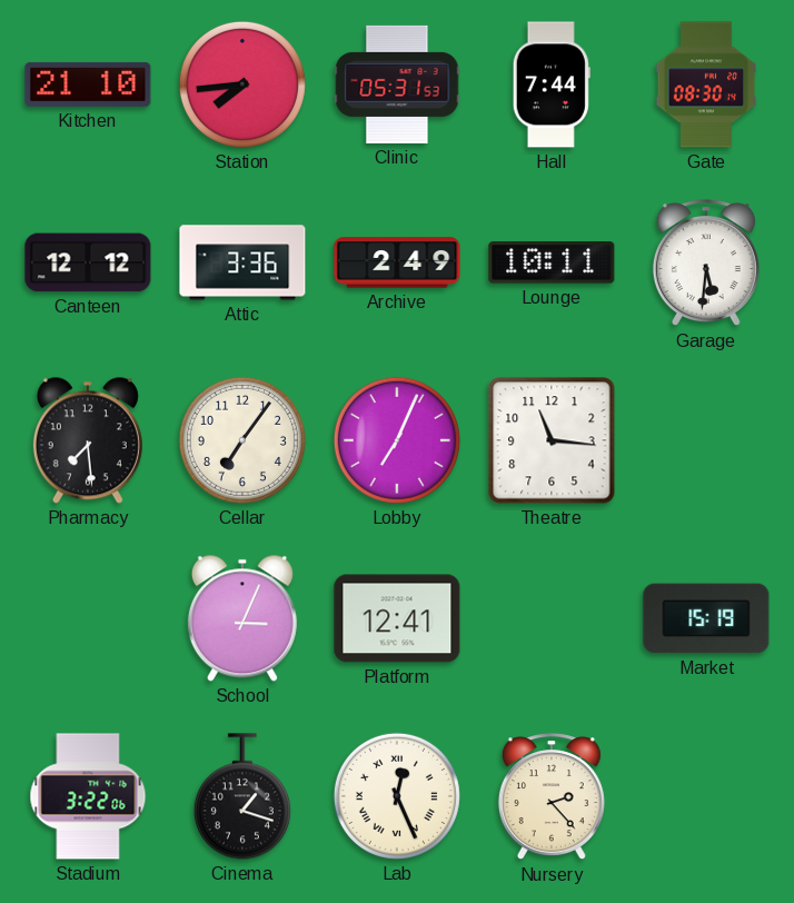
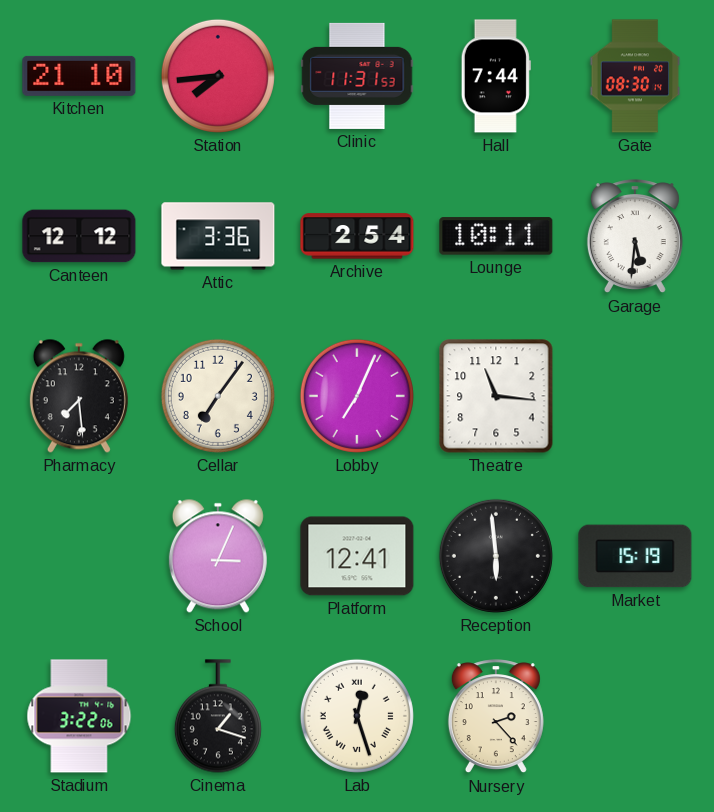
Clinic: 05:31 -> 11:31 (357, 76)
Archive: 2:49 -> 2:54 (357, 236)
Reception: none -> 5:59 (496, 556)
Lab: 12:26 -> 12:27 (357, 716)
